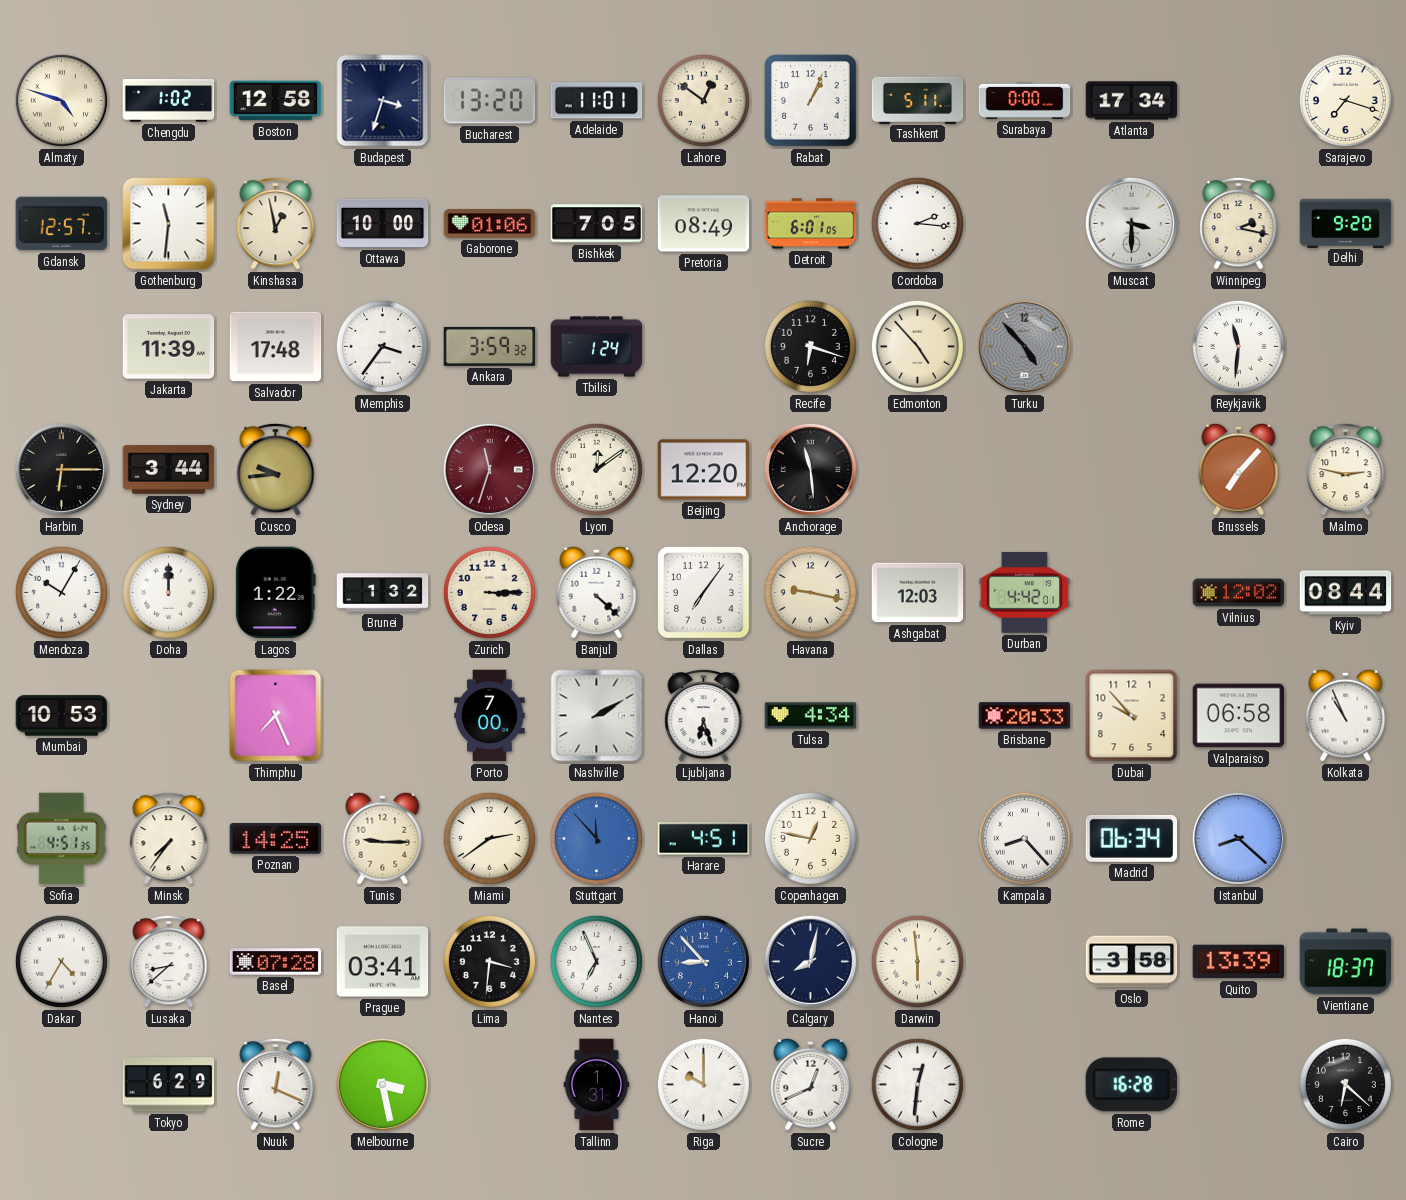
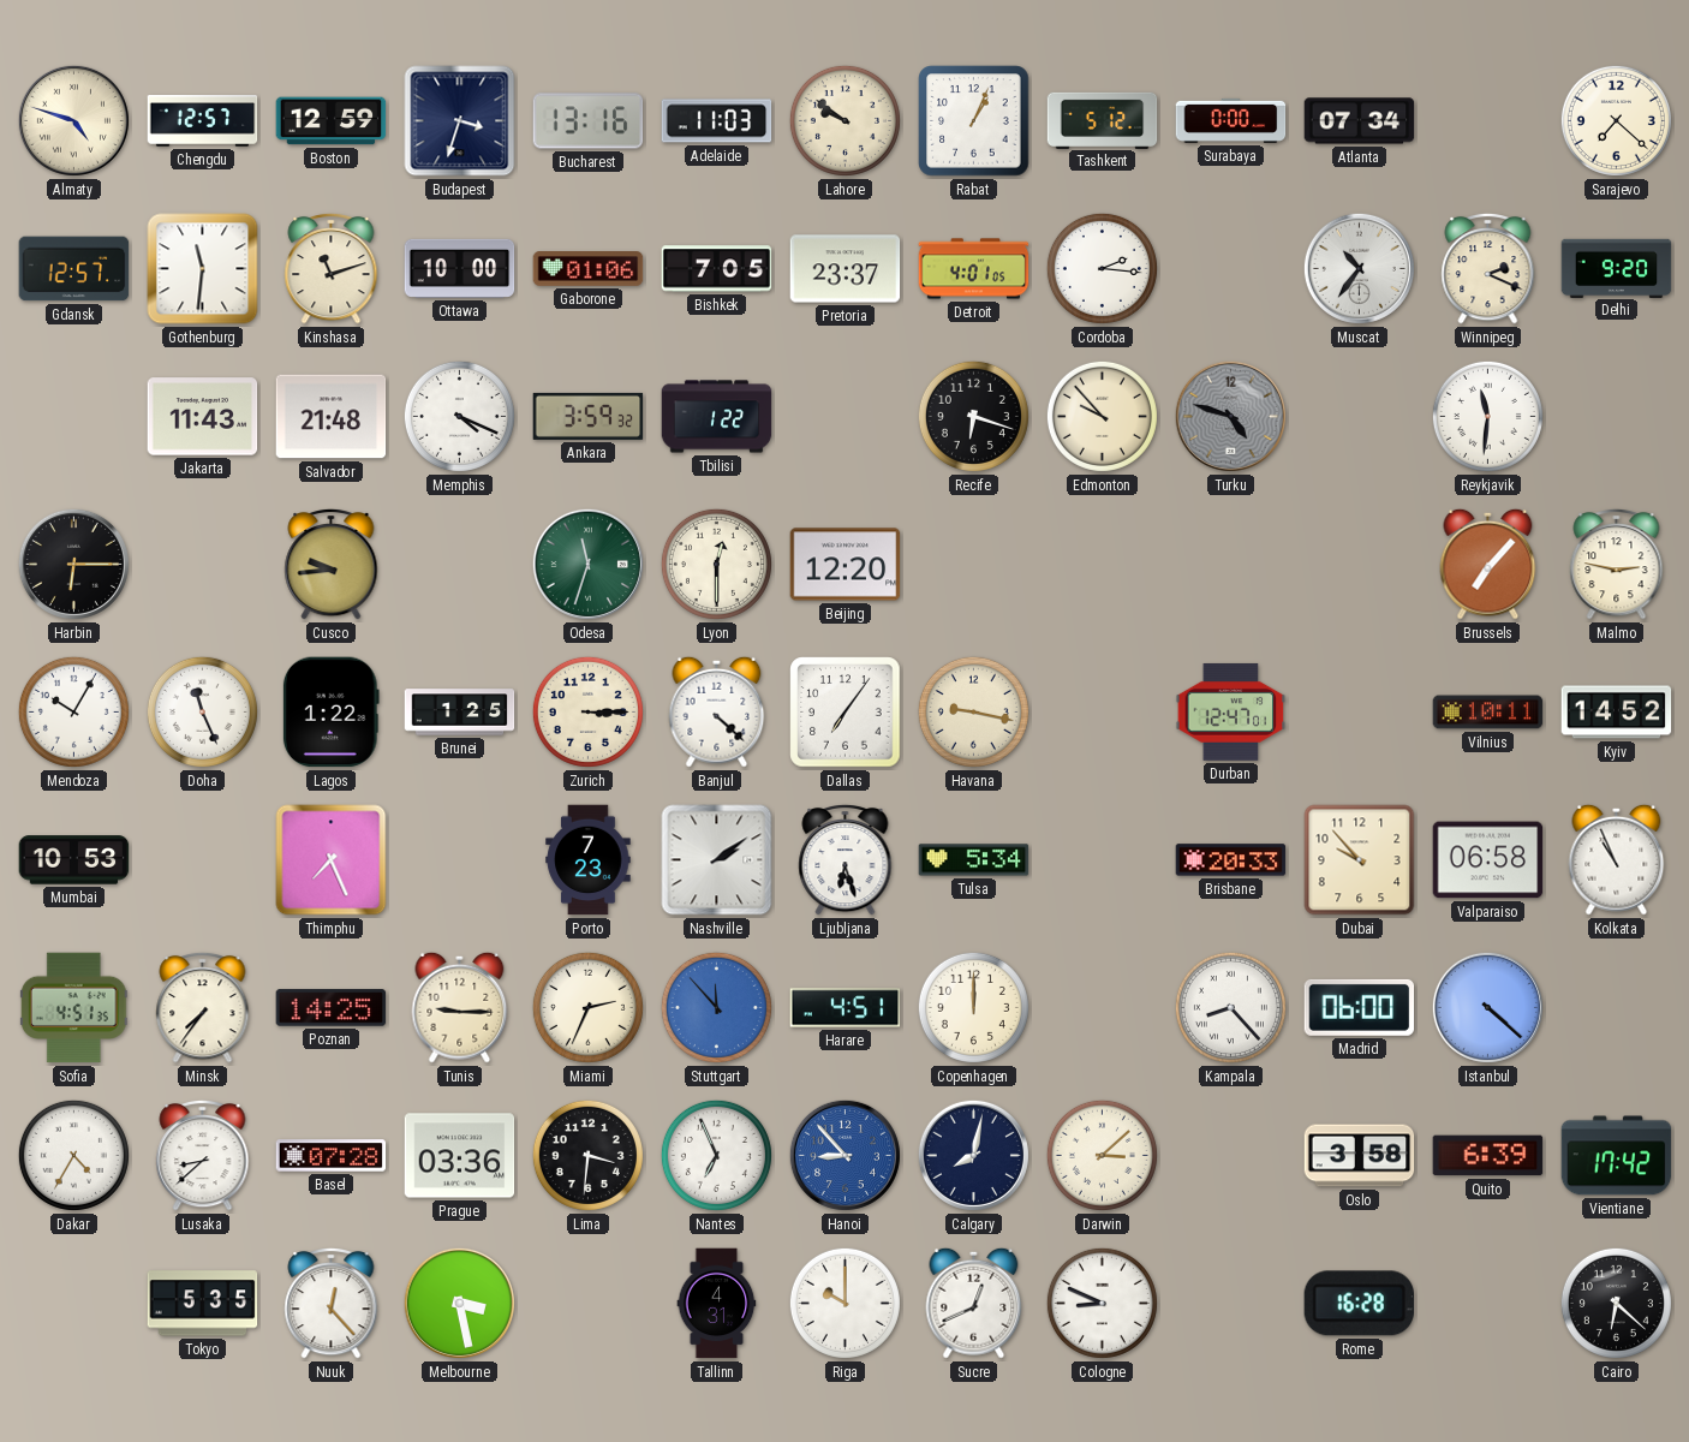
Chengdu: 1:02 -> 12:57 (203, 121)
Boston: 12:58 -> 12:59 (332, 121)
Bucharest: 13:20 -> 13:16 (589, 121)
Adelaide: 11:01 -> 11:03 (717, 121)
Lahore: 12:51 -> 9:51 (844, 120)
Tashkent: 5:11 -> 5:12 (1103, 120)
Atlanta: 17:34 -> 07:34 (1360, 121)
Sarajevo: 7:18 -> 7:22 (1616, 120)
Kinshasa: 12:58 -> 11:12 (332, 268)
Pretoria: 08:49 -> 23:37 (846, 269)
Detroit: 6:01 -> 4:01 (974, 269)
Muscat: 3:30 -> 10:36 (1359, 268)
Winnipeg: 2:17 -> 2:19 (1488, 268)
Jakarta: 11:39 -> 11:43 (203, 417)
Salvador: 17:48 -> 21:48 (332, 417)
Memphis: 3:36 -> 4:19 (459, 416)
Tbilisi: 1:24 -> 1:22 (717, 417)
Edmonton: 4:53 -> 9:53 (1102, 416)
Turku: 4:53 -> 4:48 (1230, 416)
Sydney: 3:44 -> none (169, 470)
Odesa dial: burgundy -> green (587, 564)
Lyon: 12:09 -> 12:30 (716, 564)
Anchorage: 11:29 -> none (810, 469)
Doha: 12:00 -> 11:26 (202, 711)
Brunei: 1:32 -> 1:25 (460, 713)
Ashgabat: 12:03 -> none (918, 593)
Durban: 4:42 -> 12:47 (1231, 711)
Vilnius: 12:02 -> 10:11 (1488, 713)
Kyiv: 08:44 -> 14:52 (1617, 713)
Porto: 7:00 -> 7:23 (589, 860)
Nashville: 2:10 -> 2:09 (717, 860)
Tulsa: 4:34 -> 5:34 (974, 860)
Miami: 2:39 -> 2:34 (587, 1007)
Copenhagen: 12:47 -> 12:00 (973, 1007)
Madrid: 06:34 -> 06:00 (1360, 1007)
Istanbul: 8:22 -> 4:22 (1487, 1007)
Prague: 03:41 -> 03:36 (460, 1156)
Darwin: 5:59 -> 3:08 (1102, 1155)
Quito: 13:39 -> 6:39 (1488, 1156)
Vientiane: 18:37 -> 17:42 (1617, 1156)
Tokyo: 6:29 -> 5:35 (203, 1304)
Nuuk: 12:19 -> 12:23 (332, 1303)
Tallinn: 1:31 -> 4:31 (717, 1304)
Cologne: 12:31 -> 8:49 (1102, 1303)
